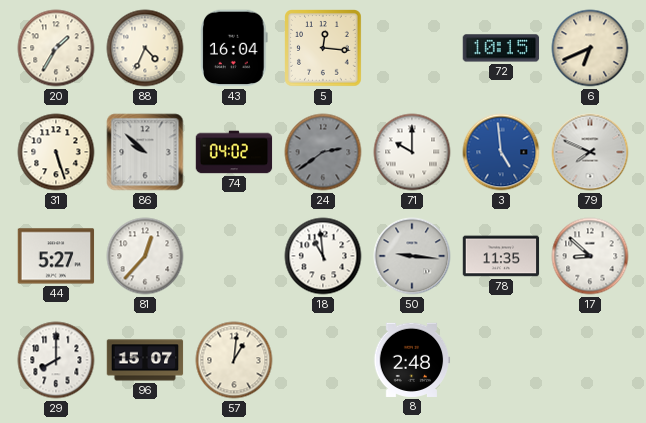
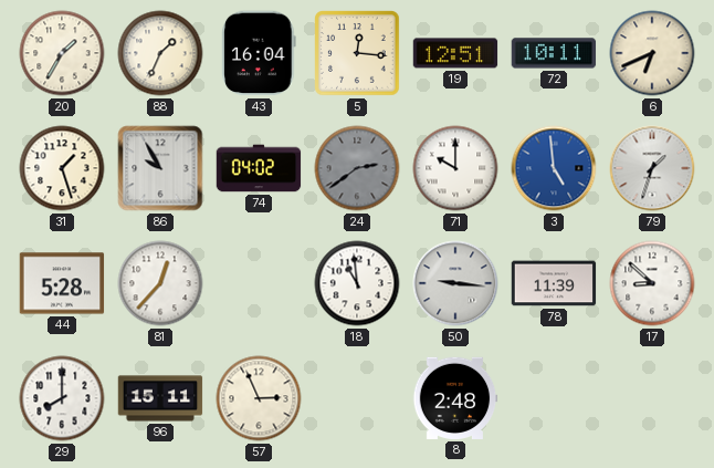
88: 4:34 -> 1:34 (160, 53)
19: none -> 12:51 (455, 53)
72: 10:15 -> 10:11 (554, 53)
31: 5:27 -> 1:27 (62, 168)
86: 9:52 -> 9:55 (160, 168)
79: 7:49 -> 1:33 (652, 168)
44: 5:27 -> 5:28 (62, 283)
78: 11:35 -> 11:39 (554, 283)
96: 15:07 -> 15:11 (160, 398)
57: 1:01 -> 2:56 (259, 398)
